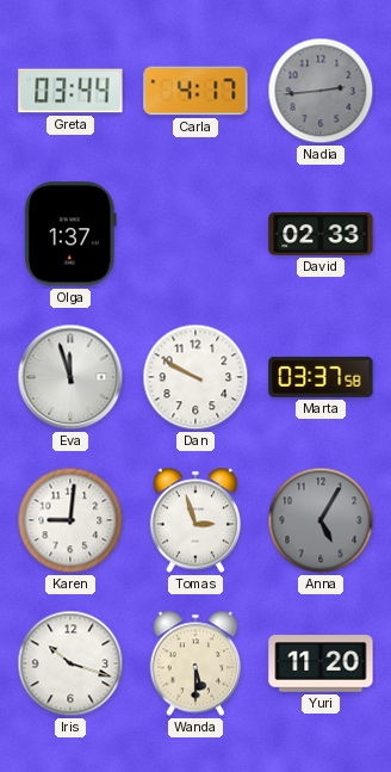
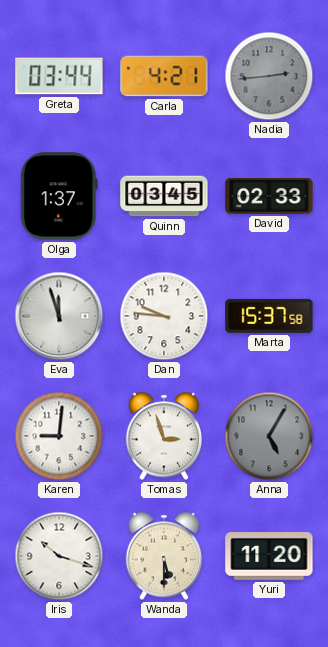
Carla: 4:17 -> 4:21 (164, 76)
Quinn: none -> 03:45 (164, 196)
Dan: 9:50 -> 9:46 (164, 316)
Marta: 03:37 -> 15:37 (269, 316)
